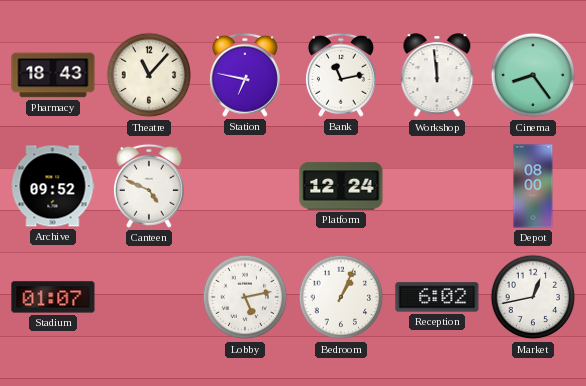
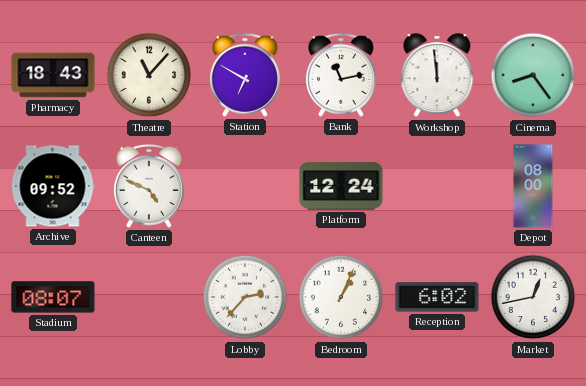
Station: 6:47 -> 6:50 (245, 75)
Stadium: 01:07 -> 08:07 (53, 297)
Lobby: 5:13 -> 2:37 (245, 297)
